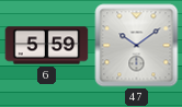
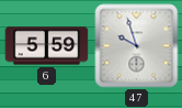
47: 10:09 -> 9:57 (137, 46)
